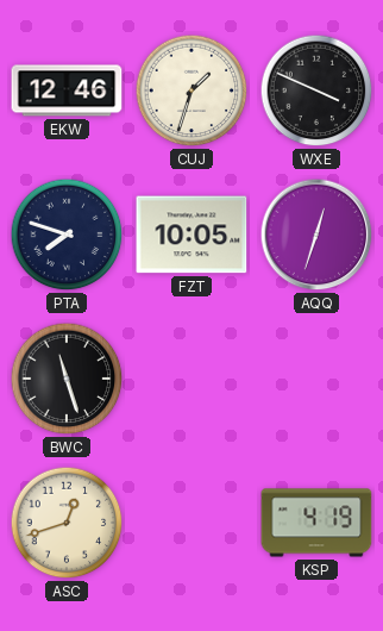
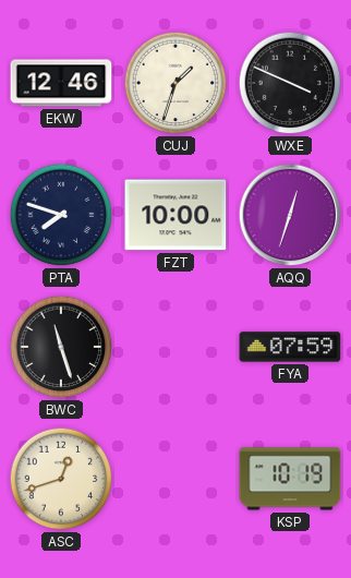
FZT: 10:05 -> 10:00 (175, 215)
FYA: none -> 07:59 (290, 347)
KSP: 4:19 -> 10:19 (290, 479)
